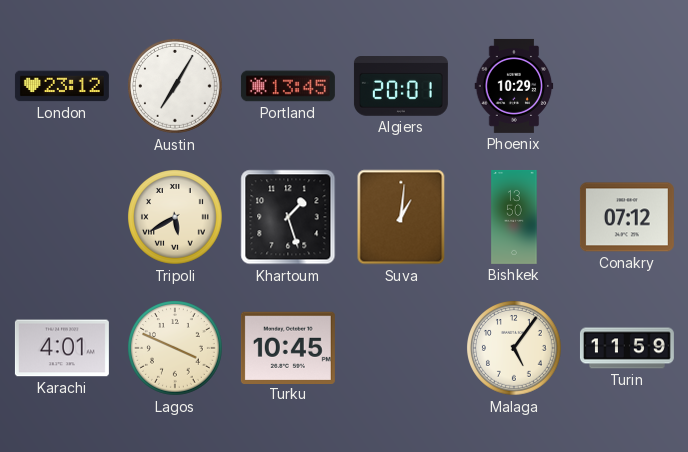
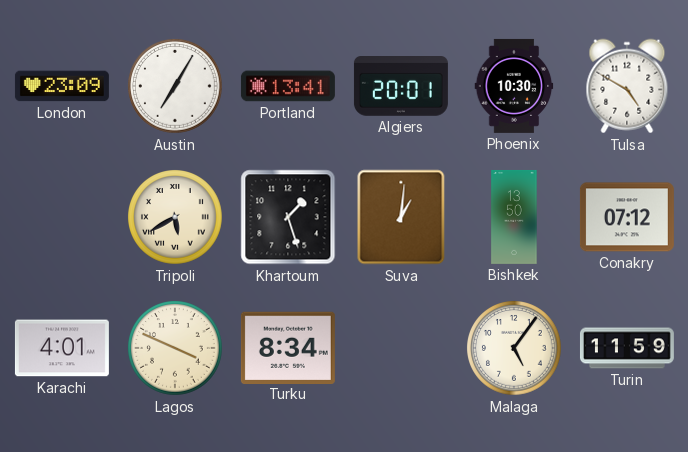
London: 23:12 -> 23:09 (62, 86)
Portland: 13:45 -> 13:41 (288, 86)
Phoenix: 10:29 -> 10:30 (514, 86)
Tulsa: none -> 4:50 (627, 86)
Turku: 10:45 -> 8:34 (288, 347)
